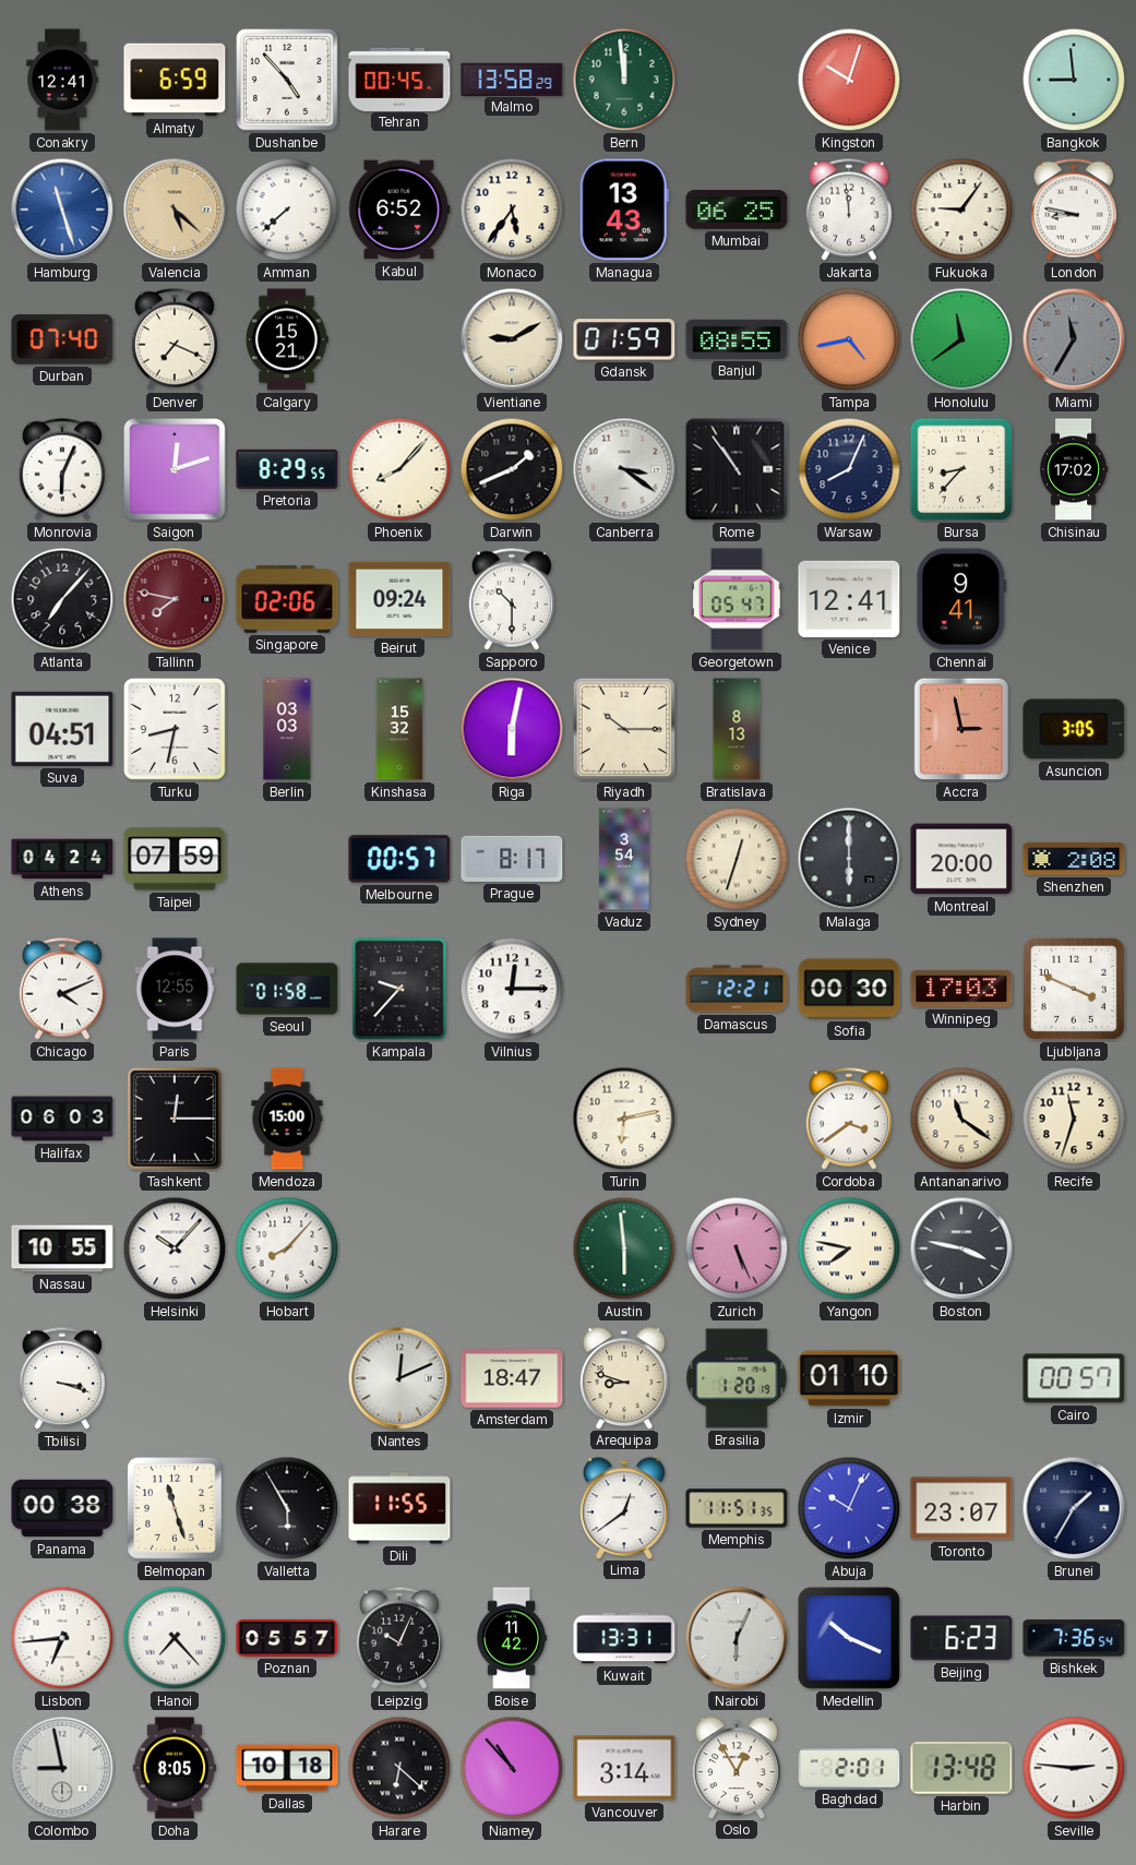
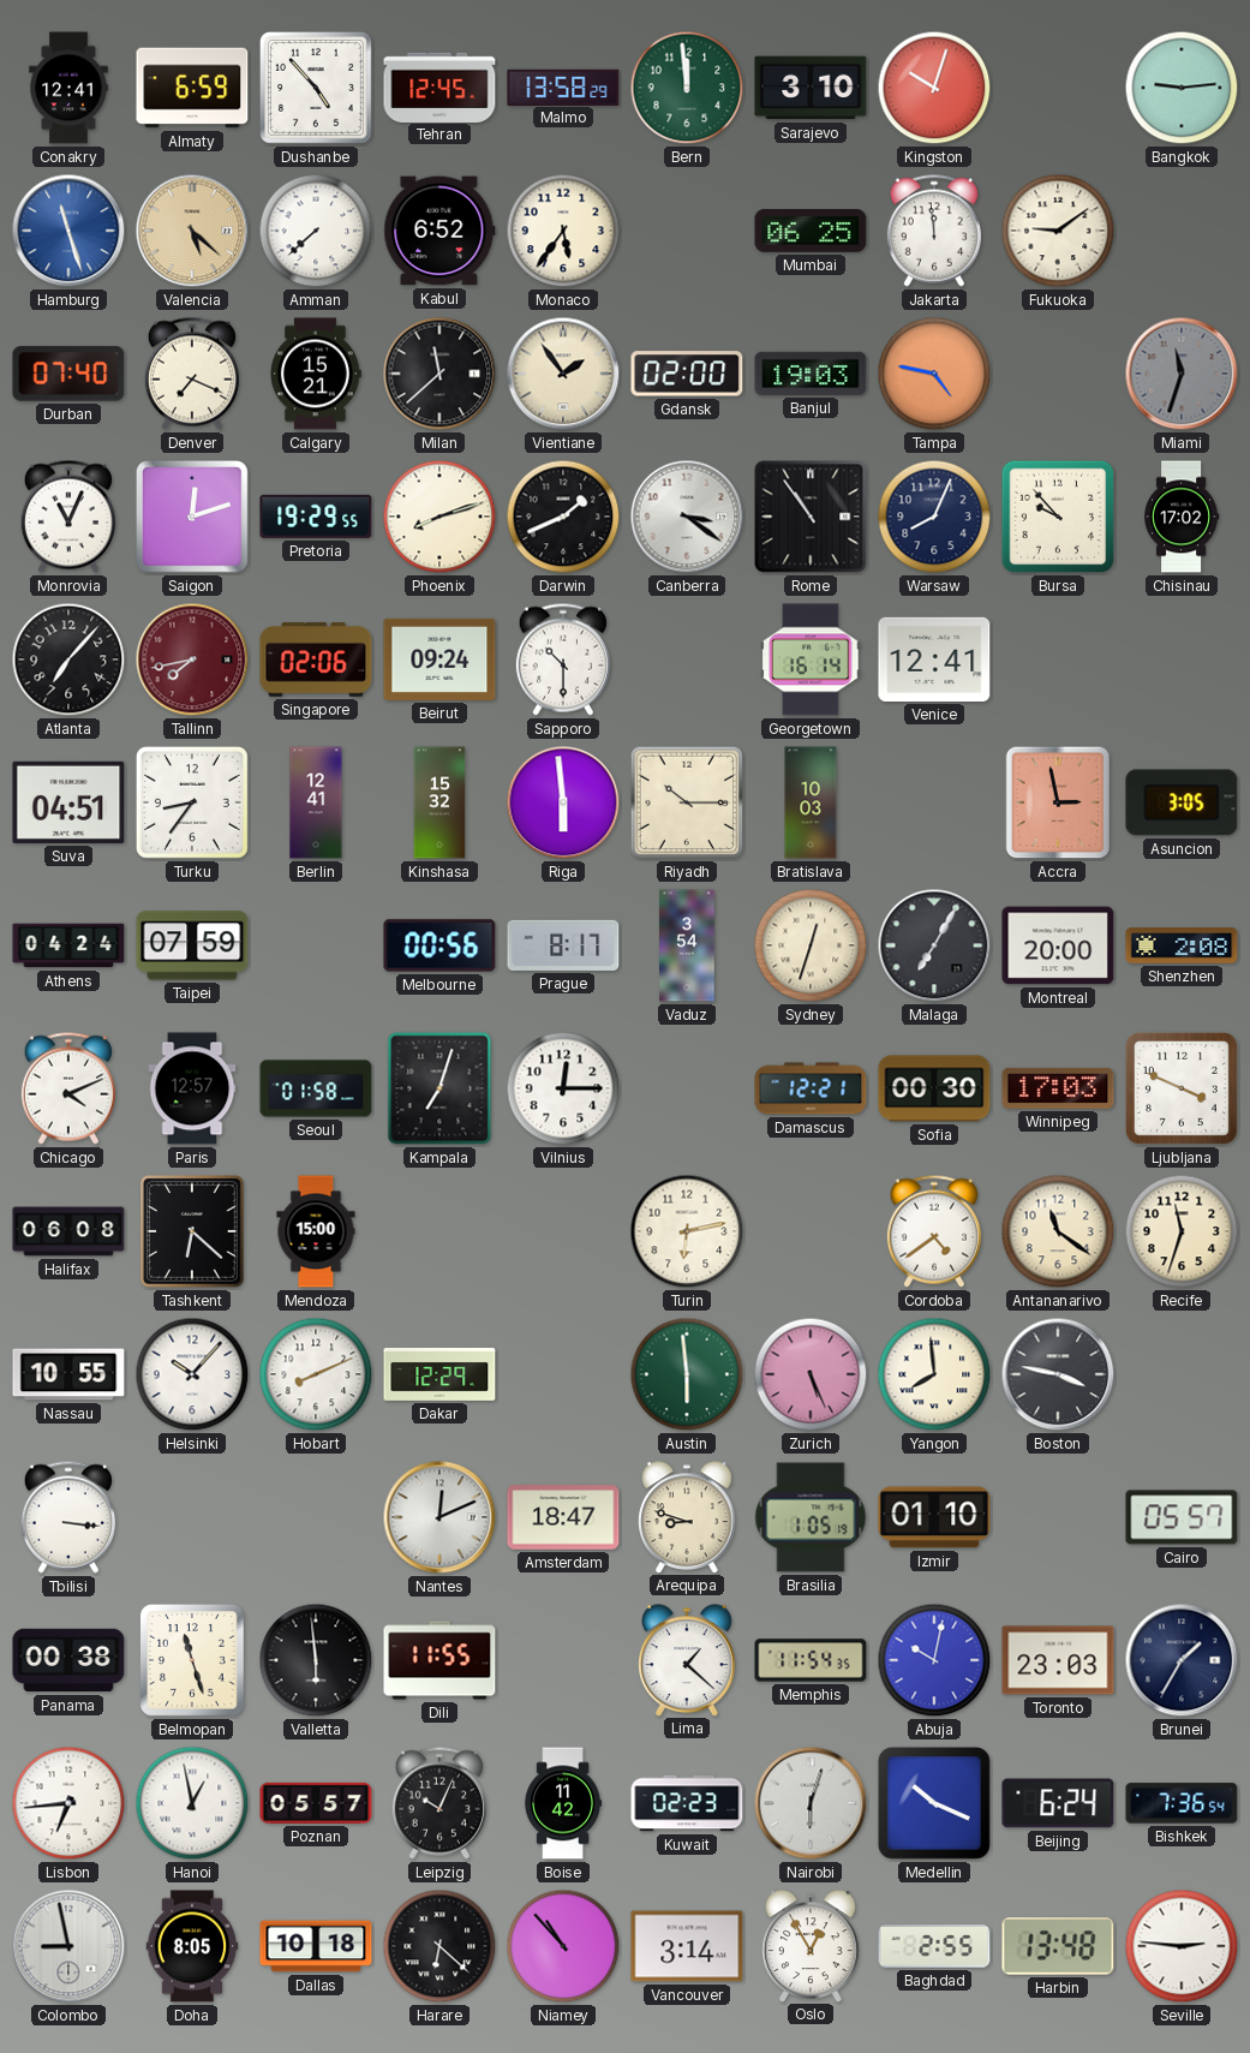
Tehran: 00:45 -> 12:45 (439, 86)
Sarajevo: none -> 3:10 (811, 88)
Bangkok: 8:59 -> 9:14 (1182, 88)
Managua: 13:43 -> none (624, 210)
Fukuoka: 9:06 -> 9:09 (1058, 231)
London: 8:47 -> none (1074, 210)
Milan: none -> 11:38 (439, 374)
Vientiane: 9:10 -> 1:54 (563, 374)
Gdansk: 01:59 -> 02:00 (687, 374)
Banjul: 08:55 -> 19:03 (811, 374)
Tampa: 4:43 -> 4:47 (934, 374)
Honolulu: 11:39 -> none (961, 339)
Miami: 11:35 -> 11:33 (1182, 374)
Monrovia: 6:04 -> 11:04 (68, 517)
Pretoria: 8:29 -> 19:29 (316, 517)
Phoenix: 8:07 -> 8:12 (439, 517)
Bursa: 8:37 -> 9:53 (1058, 517)
Tallinn: 7:47 -> 7:43 (192, 660)
Georgetown: 05:47 -> 16:14 (811, 660)
Chennai: 9:41 -> none (961, 599)
Turku: 8:32 -> 8:36 (192, 802)
Berlin: 03:03 -> 12:41 (316, 802)
Riga: 6:02 -> 5:59 (563, 802)
Bratislava: 8:13 -> 10:03 (811, 802)
Melbourne: 00:57 -> 00:56 (439, 945)
Malaga: 6:00 -> 7:05 (934, 945)
Paris: 12:55 -> 12:57 (192, 1088)
Kampala: 9:37 -> 7:03 (439, 1088)
Halifax: 06:03 -> 06:08 (68, 1231)
Tashkent: 12:15 -> 6:22 (192, 1231)
Cordoba: 3:39 -> 4:39 (934, 1231)
Hobart: 8:07 -> 8:11 (316, 1374)
Dakar: none -> 12:29 (439, 1374)
Yangon: 7:47 -> 7:59 (934, 1374)
Tbilisi: 3:18 -> 3:16 (68, 1517)
Brasilia: 1:20 -> 1:05 (811, 1517)
Cairo: 00:57 -> 05:57 (1182, 1517)
Valletta: 5:55 -> 5:59 (316, 1660)
Lima: 12:39 -> 1:22 (687, 1660)
Memphis: 11:51 -> 11:54 (811, 1660)
Abuja: 10:04 -> 10:02 (934, 1660)
Toronto: 23:07 -> 23:03 (1058, 1660)
Hanoi: 7:23 -> 12:58 (192, 1803)
Kuwait: 13:31 -> 02:23 (687, 1803)
Nairobi: 6:04 -> 6:03 (811, 1803)
Beijing: 6:23 -> 6:24 (1058, 1803)
Baghdad: 2:01 -> 2:55 (934, 1946)
